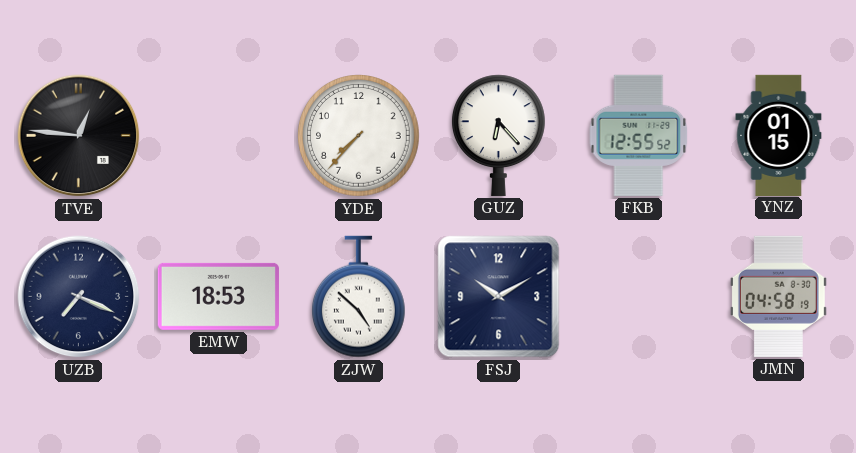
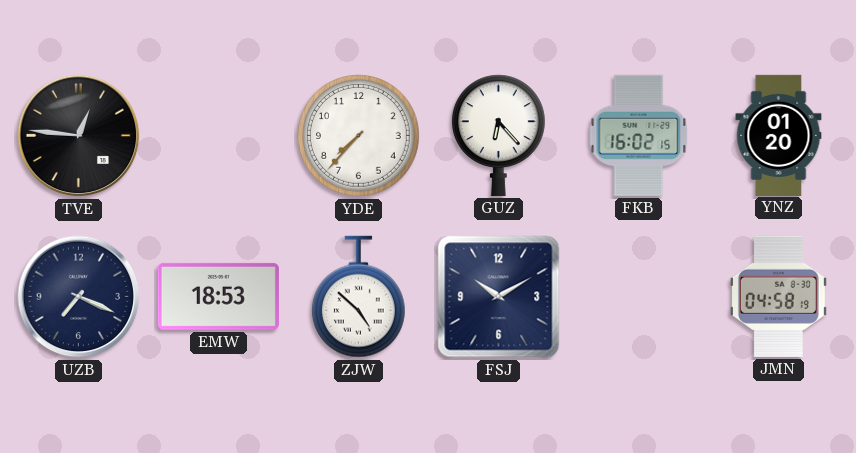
FKB: 12:55 -> 16:02 (639, 135)
YNZ: 01:15 -> 01:20 (779, 135)
